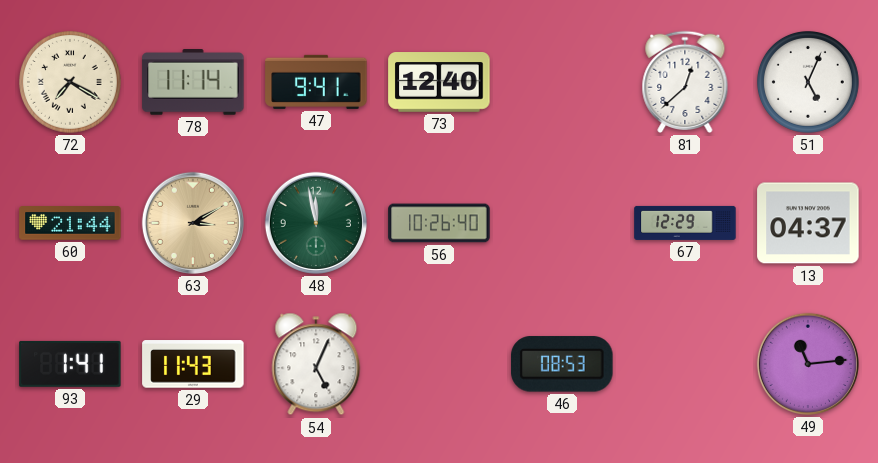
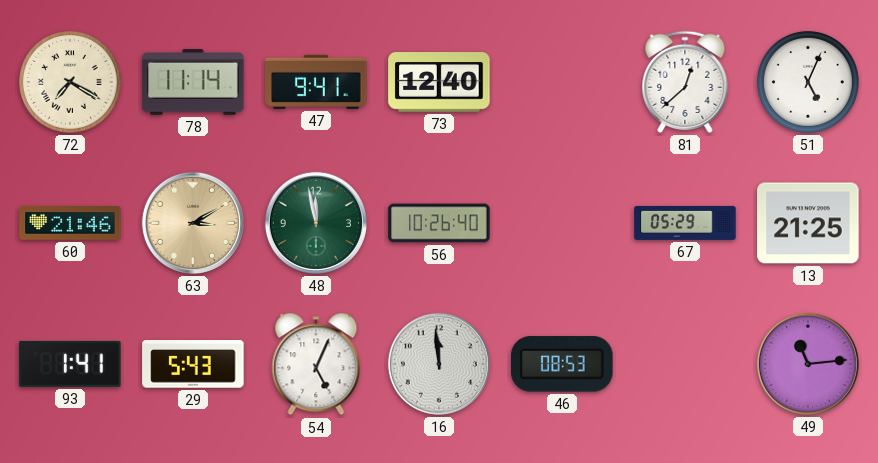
60: 21:44 -> 21:46 (70, 223)
67: 12:29 -> 05:29 (685, 223)
13: 04:37 -> 21:25 (808, 223)
29: 11:43 -> 5:43 (193, 364)
16: none -> 11:59 (439, 364)
